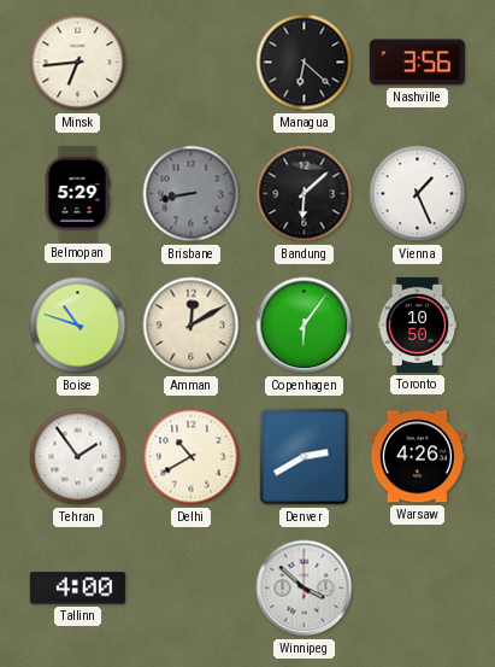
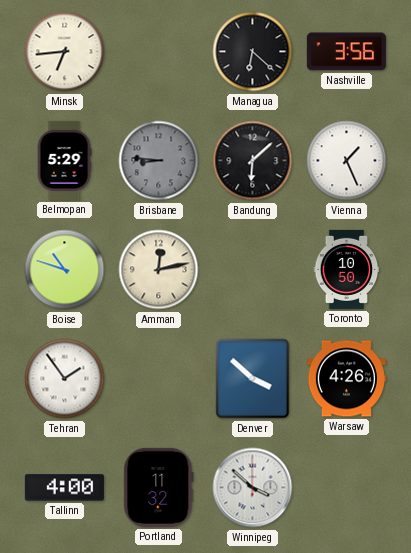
Brisbane: 8:43 -> 8:46 (159, 161)
Amman: 12:10 -> 12:13 (159, 270)
Copenhagen: 6:06 -> none (305, 326)
Delhi: 10:40 -> none (191, 457)
Denver: 2:40 -> 3:52 (253, 379)
Portland: none -> 11:32 (159, 487)
